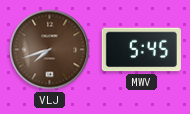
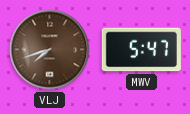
MWV: 5:45 -> 5:47 (141, 50)
